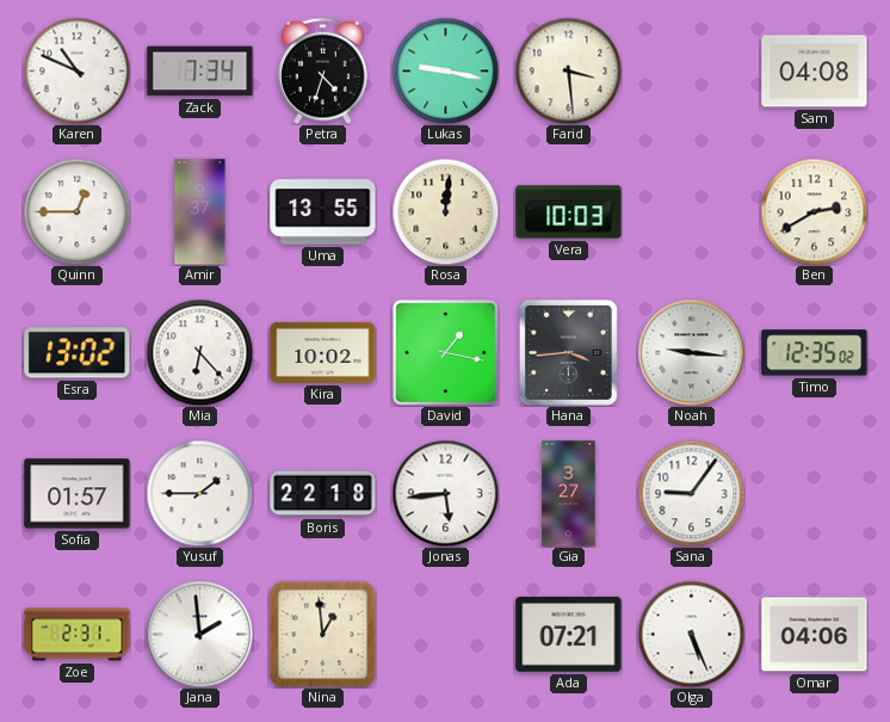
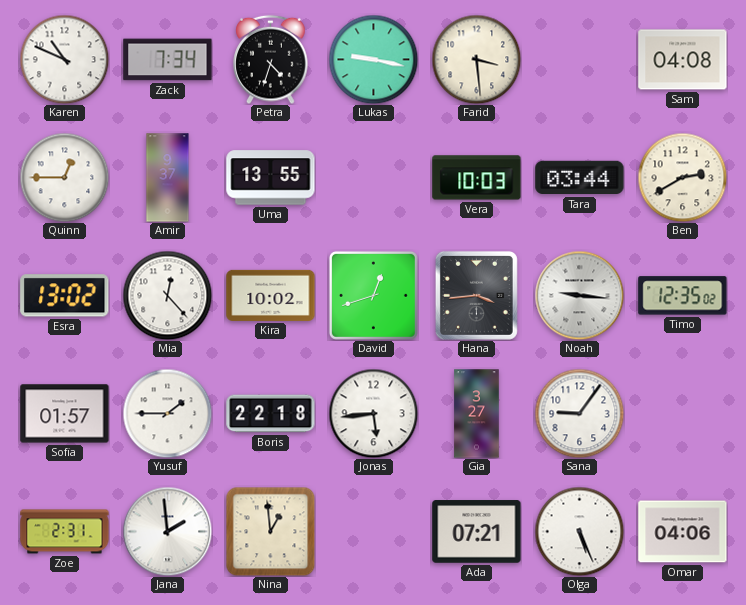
Rosa: 12:01 -> none (445, 211)
Tara: none -> 03:44 (580, 178)
Mia: 6:23 -> 12:23 (167, 295)
David: 1:17 -> 12:42 (373, 295)
